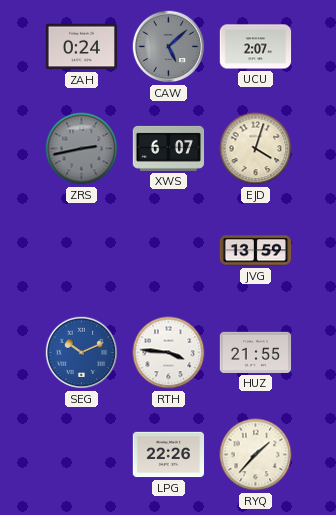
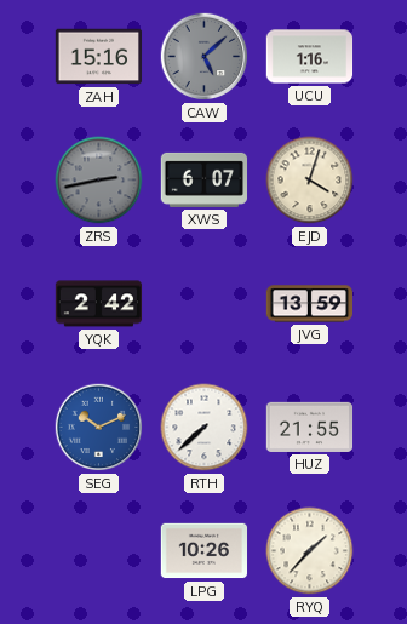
ZAH: 0:24 -> 15:16 (99, 57)
UCU: 2:07 -> 1:16 (310, 57)
YQK: none -> 2:42 (99, 304)
RTH: 3:46 -> 7:38 (205, 428)
LPG: 22:26 -> 10:26 (205, 551)
